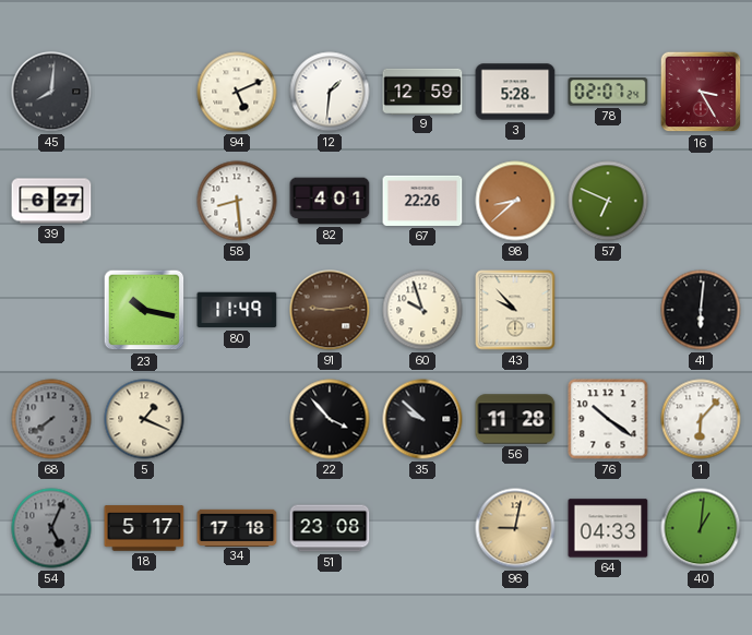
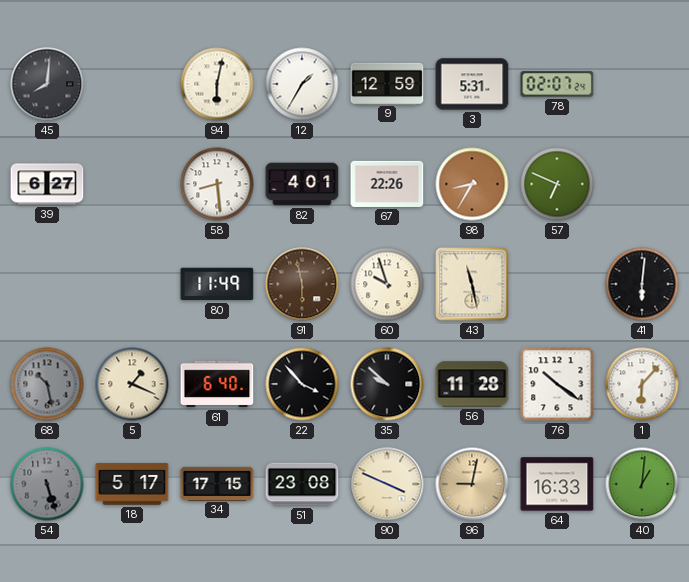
94: 5:11 -> 6:02 (217, 84)
12: 1:31 -> 1:35 (302, 84)
3: 5:28 -> 5:31 (472, 84)
16: 3:25 -> none (701, 92)
98: 8:38 -> 8:35 (472, 184)
23: 10:17 -> none (144, 310)
91: 9:14 -> 5:58 (302, 284)
43: 9:53 -> 11:28 (472, 284)
68: 7:39 -> 10:28 (47, 384)
61: none -> 6:40 (217, 384)
54: 5:04 -> 5:27 (47, 484)
34: 17:18 -> 17:15 (217, 483)
90: none -> 3:49 (387, 484)
64: 04:33 -> 16:33 (557, 484)
